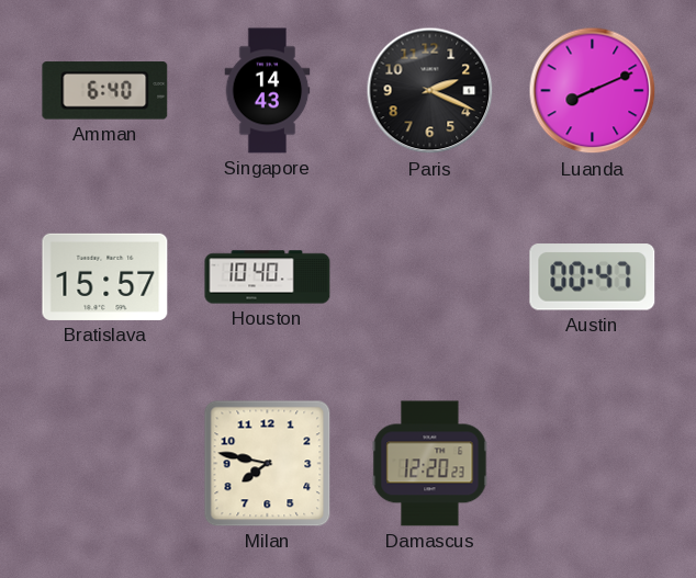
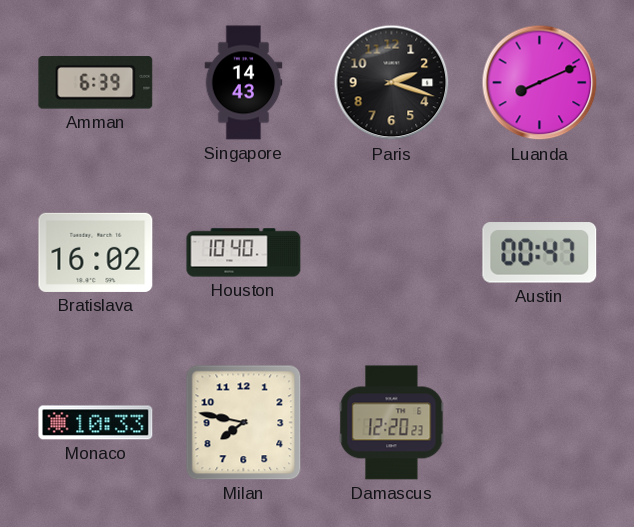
Amman: 6:40 -> 6:39 (96, 83)
Paris: 2:19 -> 2:18 (392, 83)
Bratislava: 15:57 -> 16:02 (96, 252)
Monaco: none -> 10:33 (96, 423)
